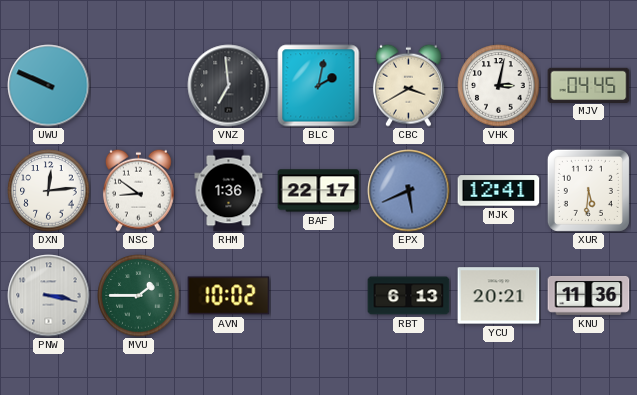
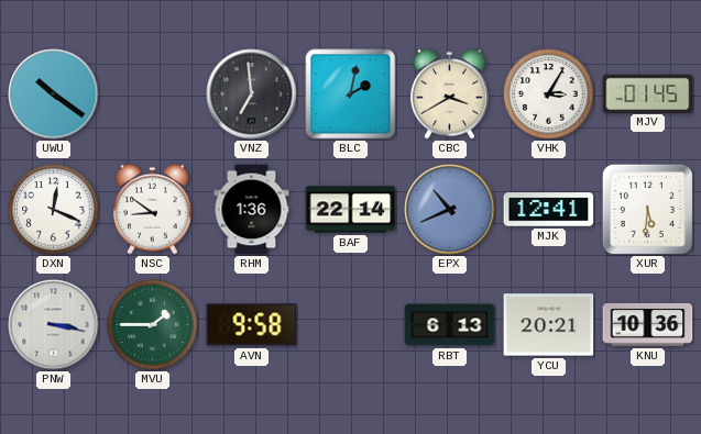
UWU: 9:49 -> 10:21 (54, 94)
VHK: 3:02 -> 3:05 (549, 94)
MJV: 04:45 -> 01:45 (648, 93)
DXN: 12:14 -> 12:19 (54, 210)
BAF: 22:17 -> 22:14 (351, 210)
EPX: 5:41 -> 10:41 (450, 210)
AVN: 10:02 -> 9:58 (252, 325)
KNU: 11:36 -> 10:36 (648, 324)
